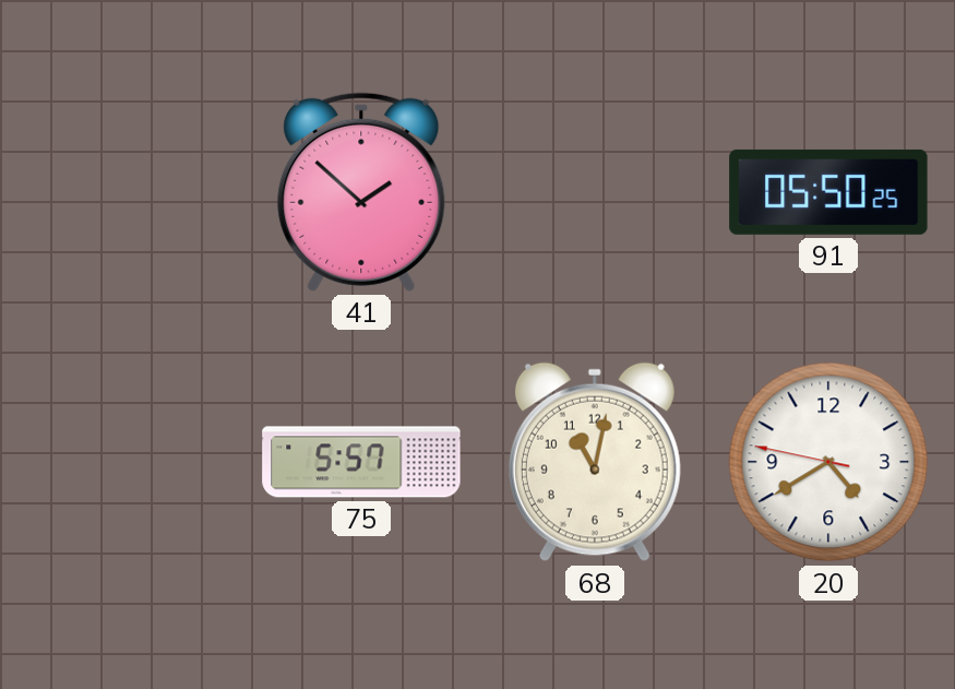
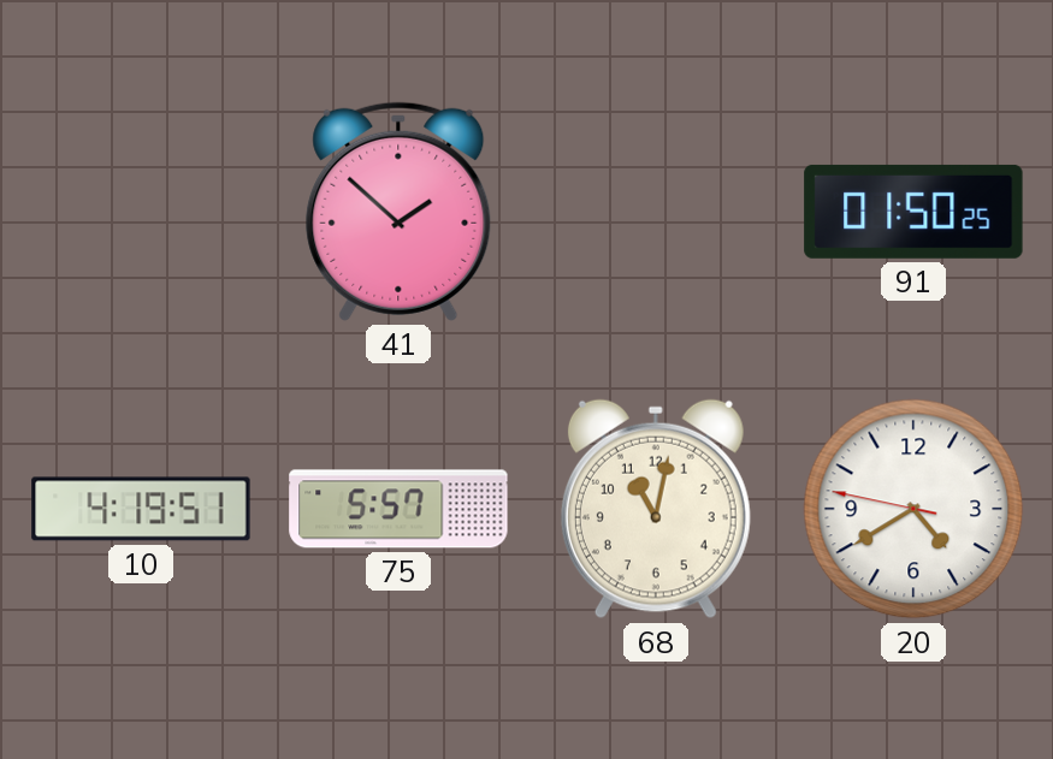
91: 05:50 -> 01:50 (913, 212)
10: none -> 4:19 (141, 509)
